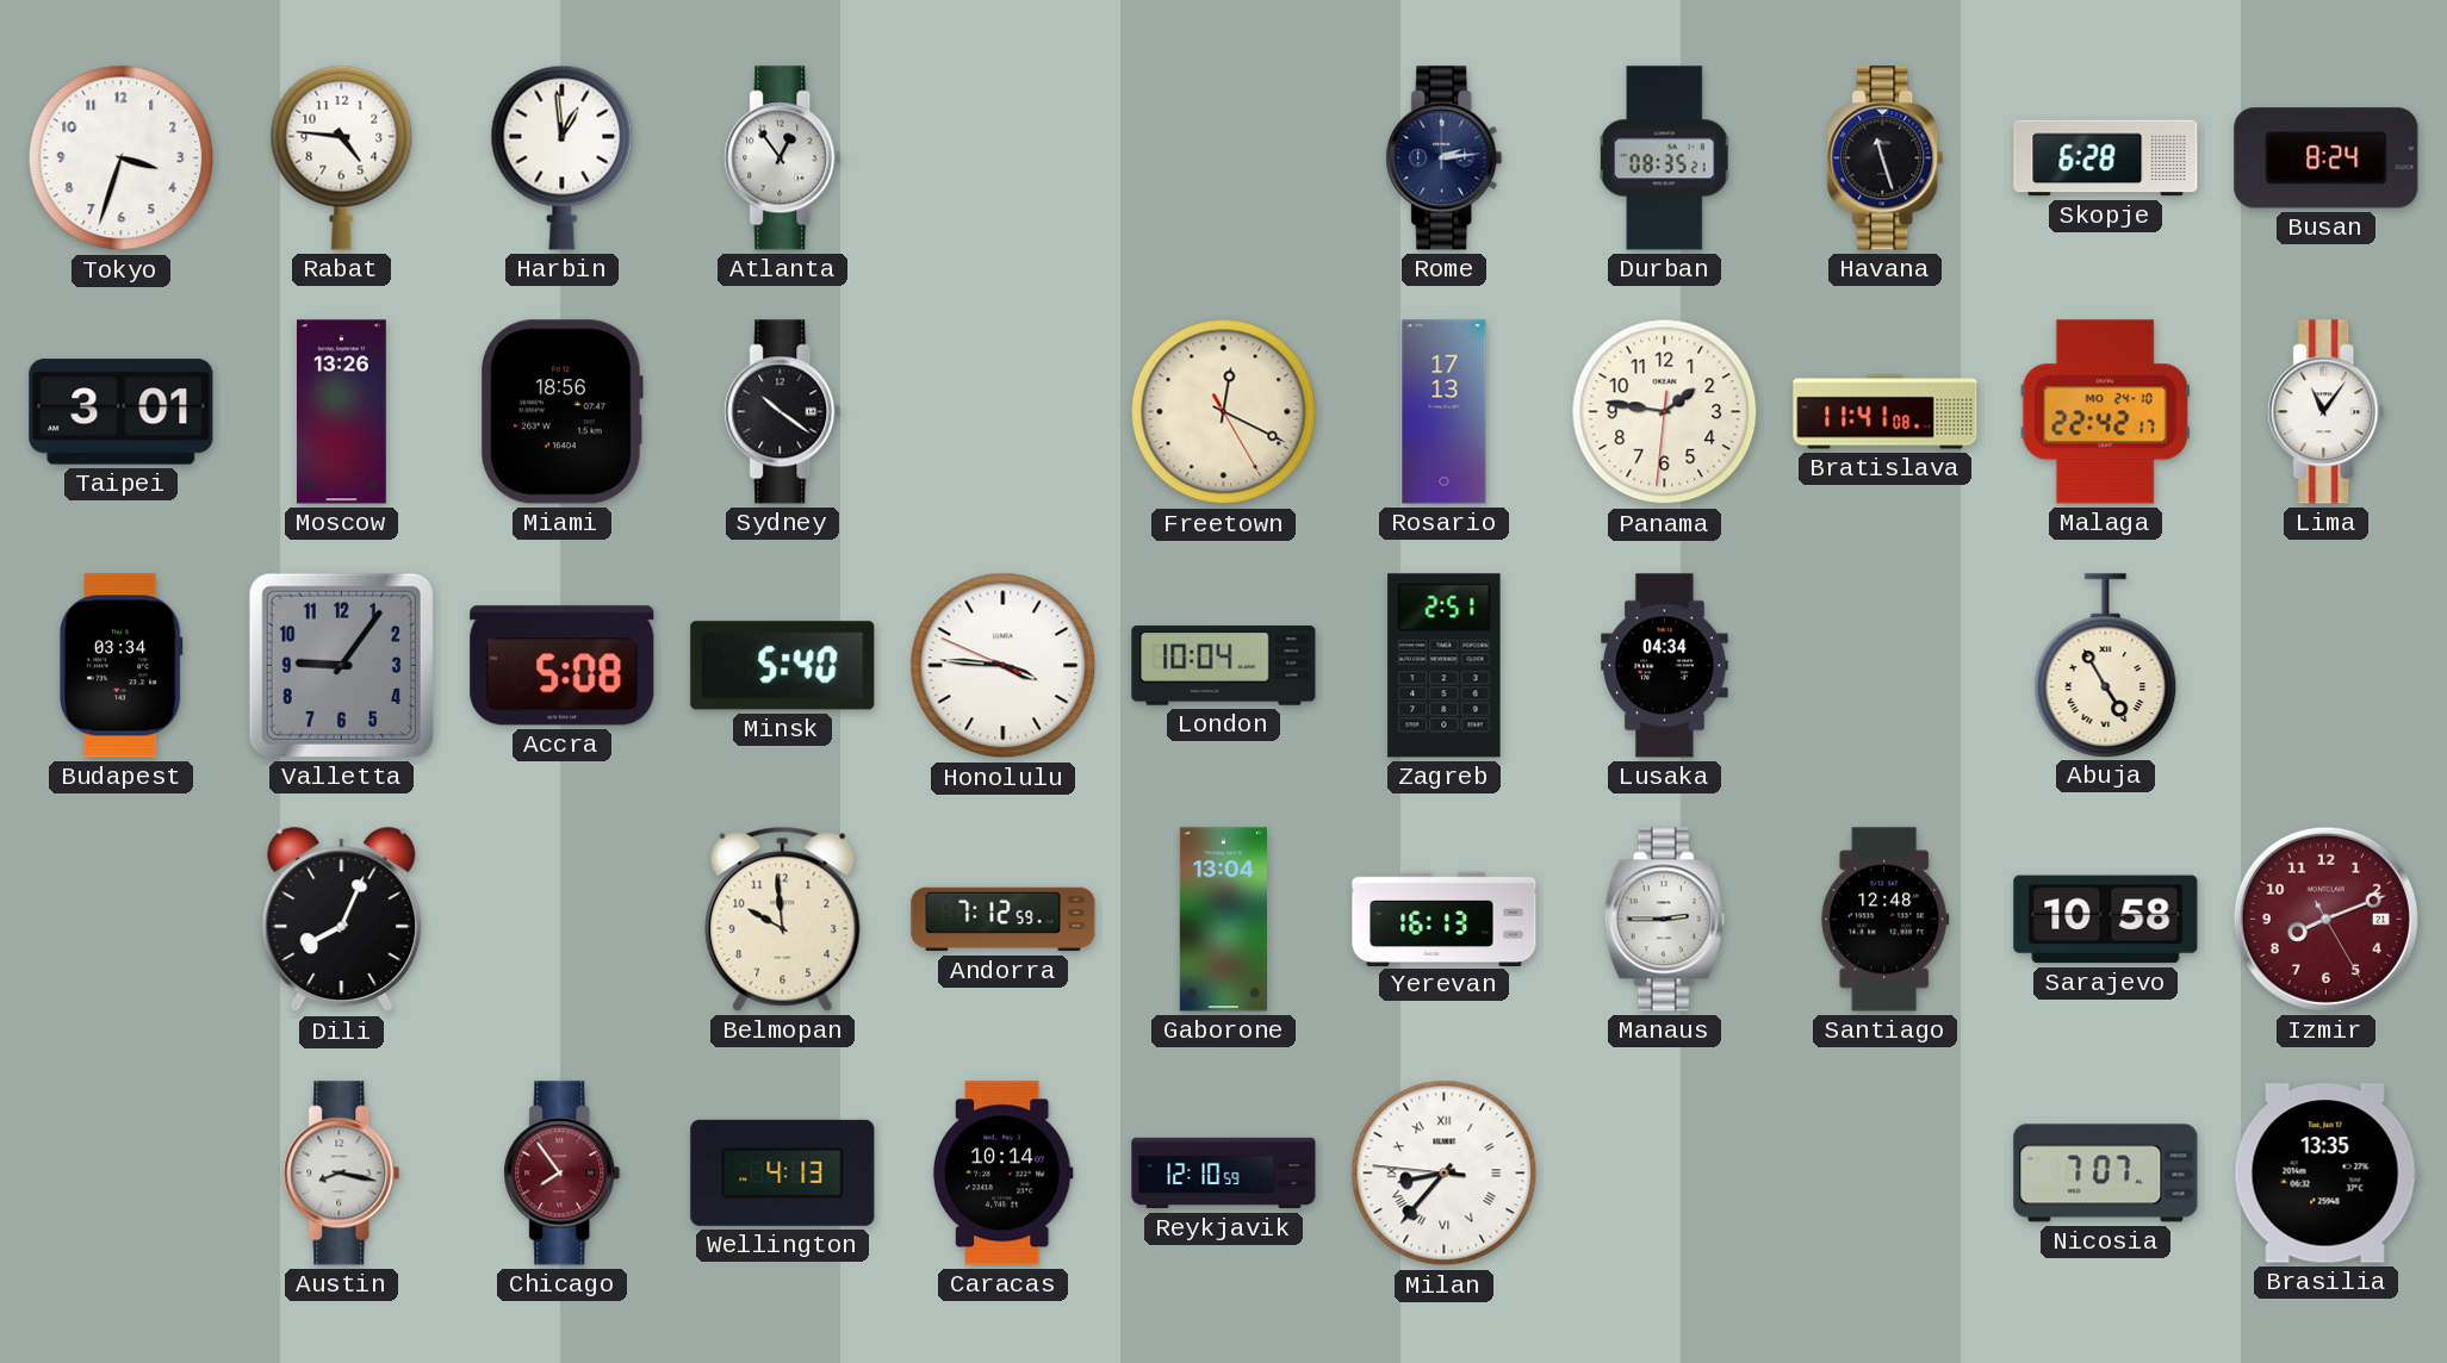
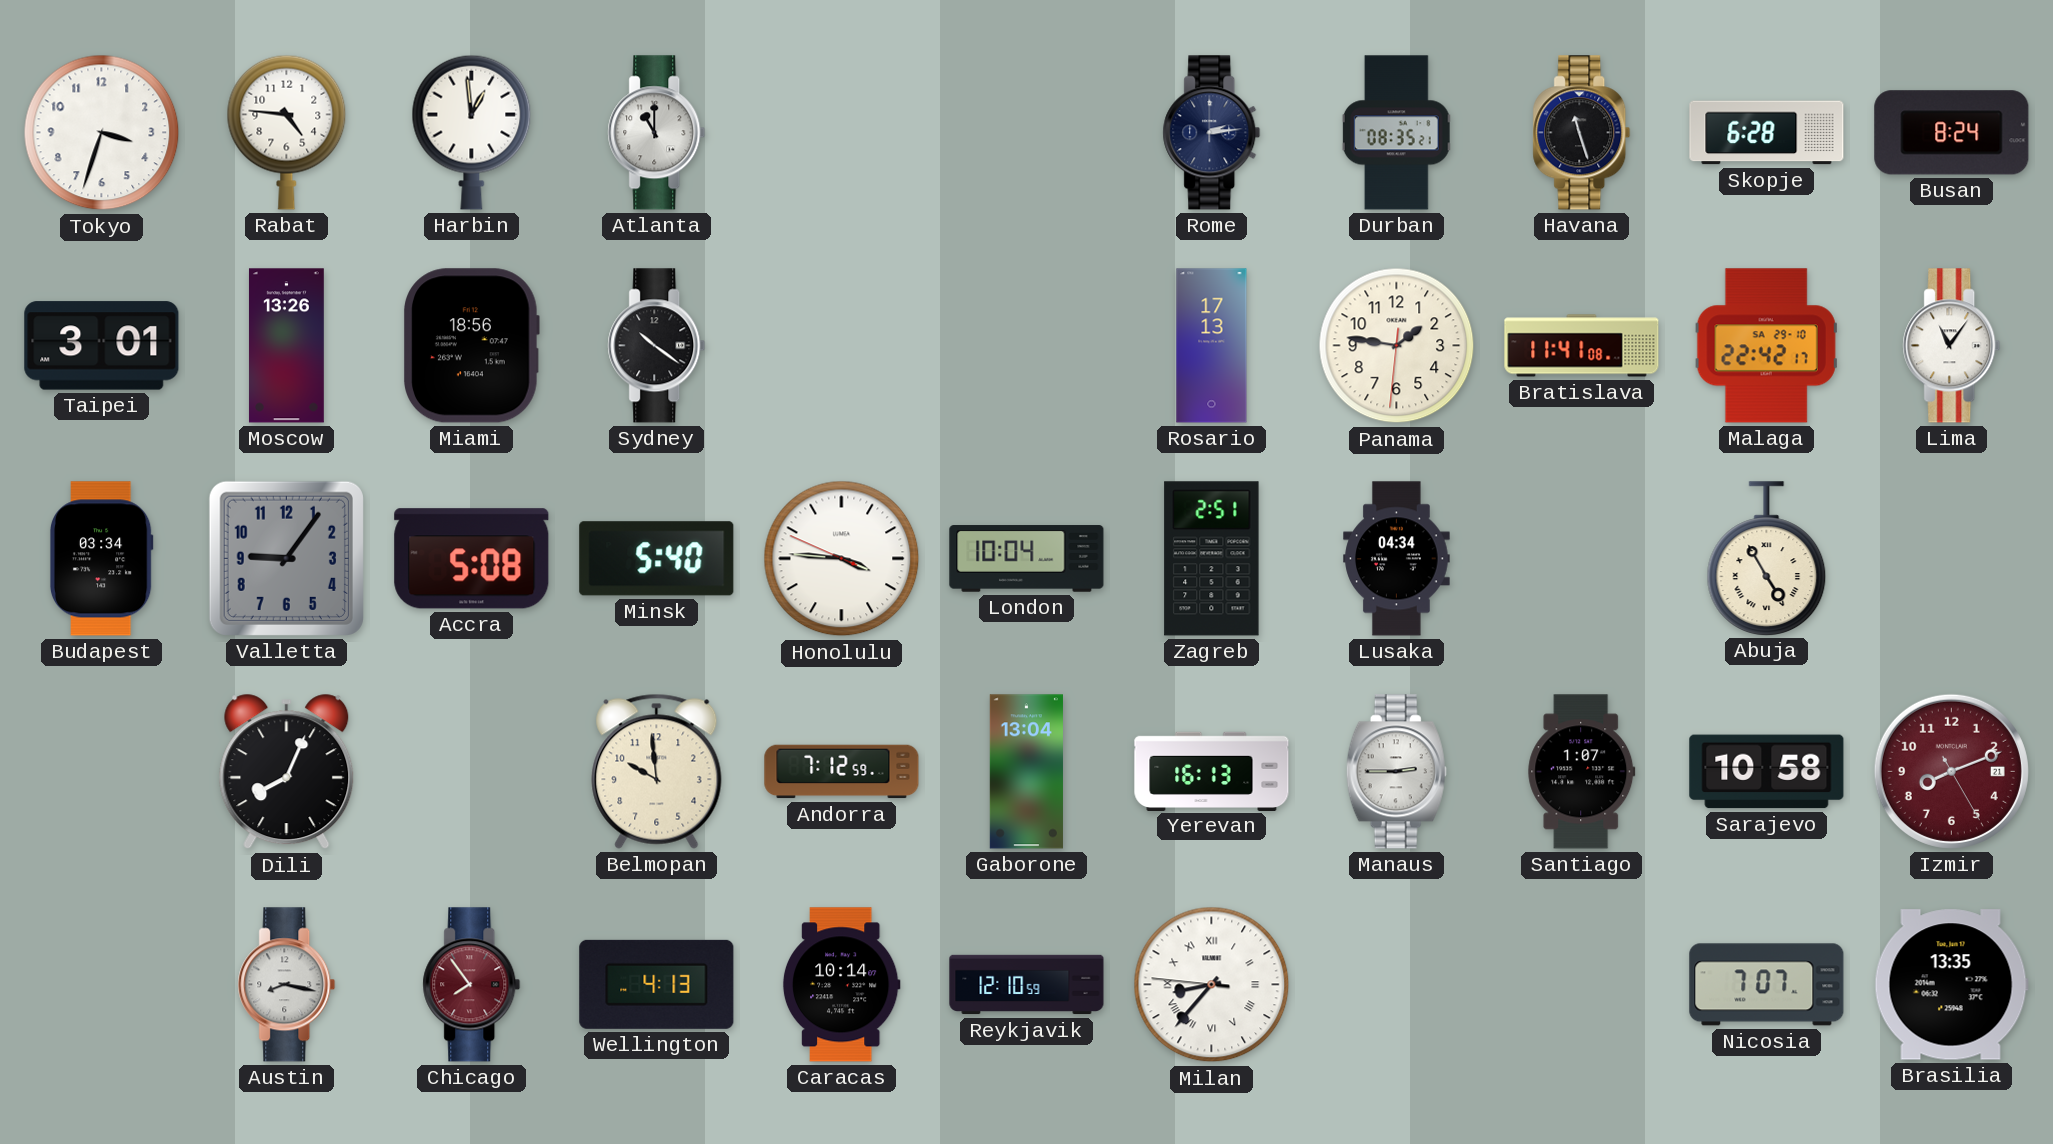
Atlanta: 12:54 -> 11:00 (657, 133)
Freetown: 12:19 -> none (1224, 412)
Malaga date: MO 24-10 -> SA 29-10 (1766, 346)
Santiago: 12:48 -> 1:07 (1582, 772)
